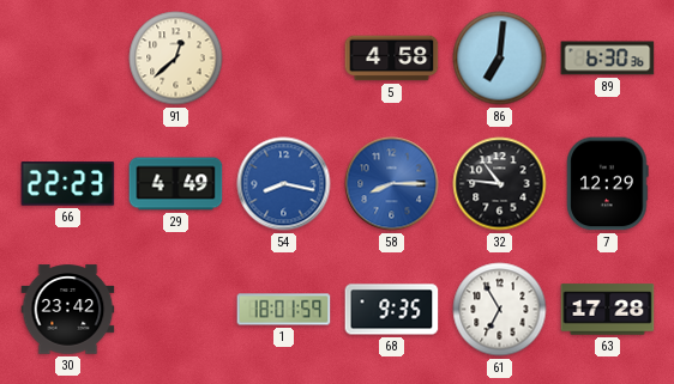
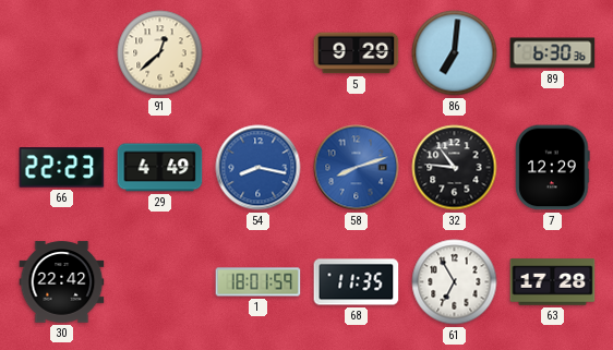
5: 4:58 -> 9:29 (357, 53)
58: 8:15 -> 8:12 (357, 168)
30: 23:42 -> 22:42 (62, 282)
68: 9:35 -> 11:35 (357, 282)
